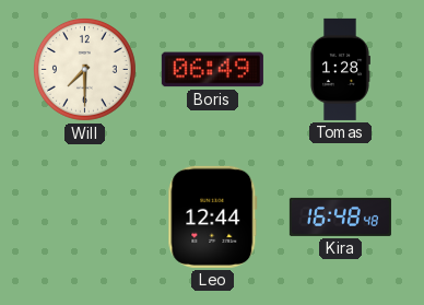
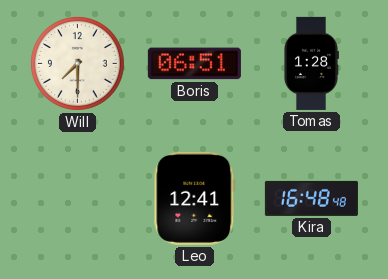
Boris: 06:49 -> 06:51 (194, 64)
Leo: 12:44 -> 12:41 (195, 198)
